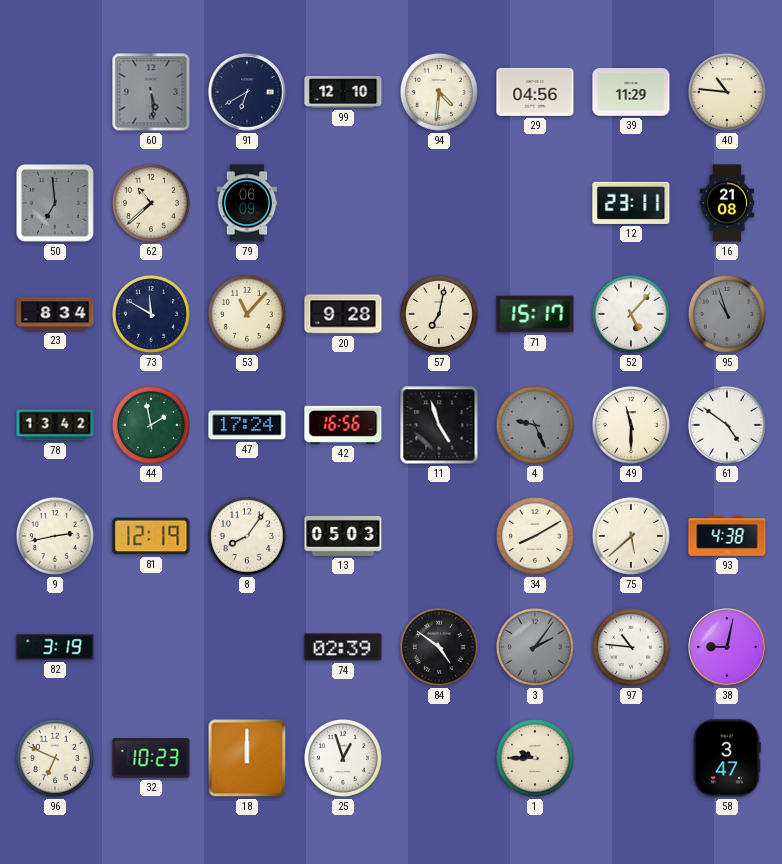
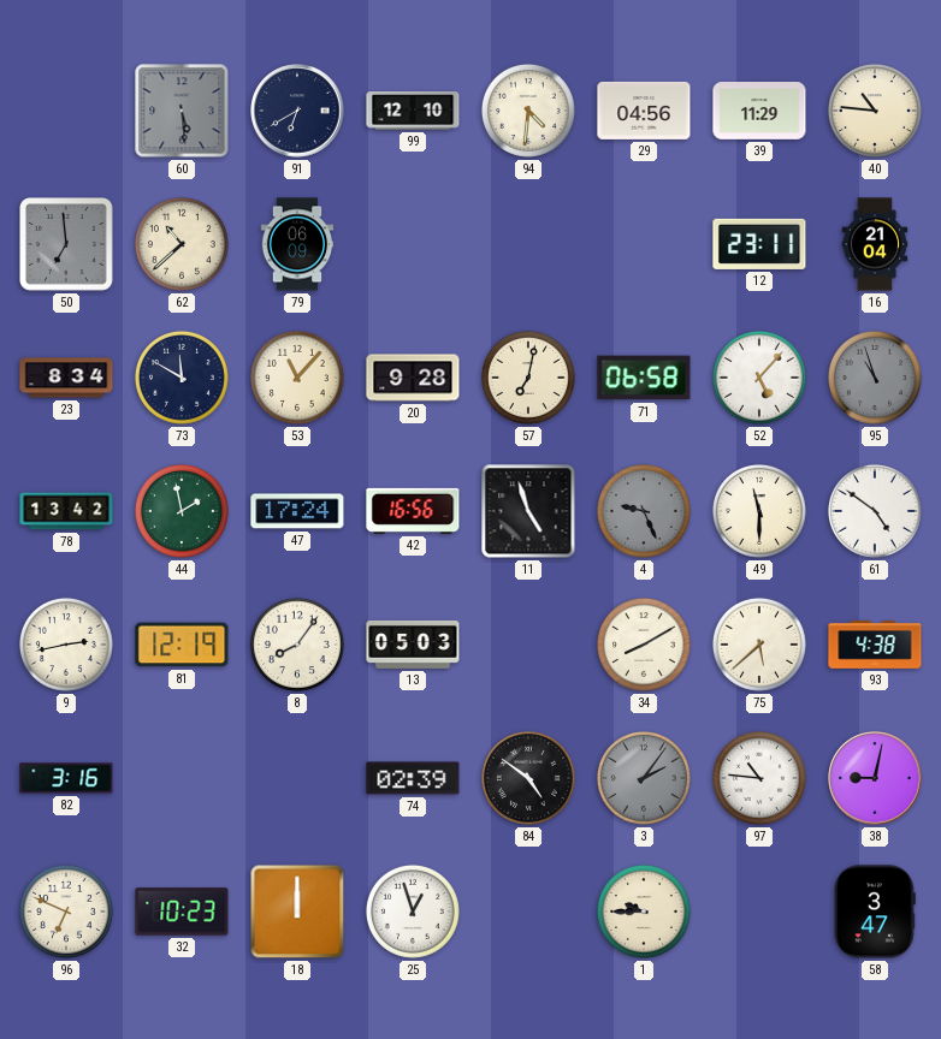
16: 21:08 -> 21:04 (875, 244)
71: 15:17 -> 06:58 (644, 378)
82: 3:19 -> 3:16 (66, 778)
